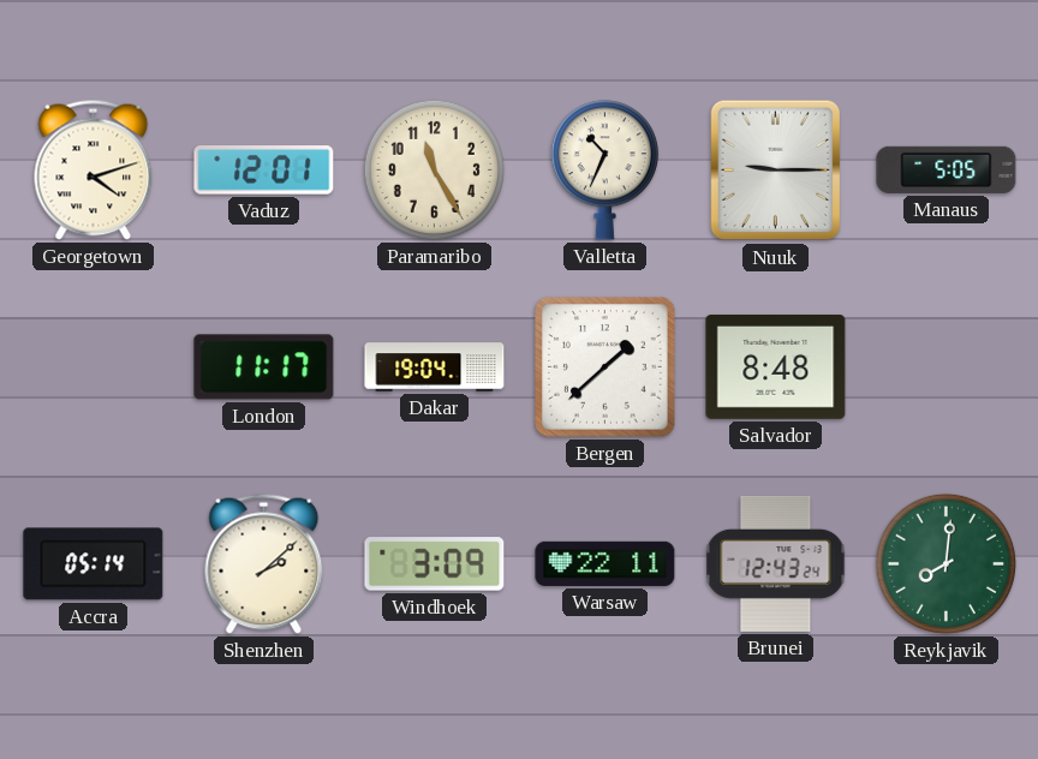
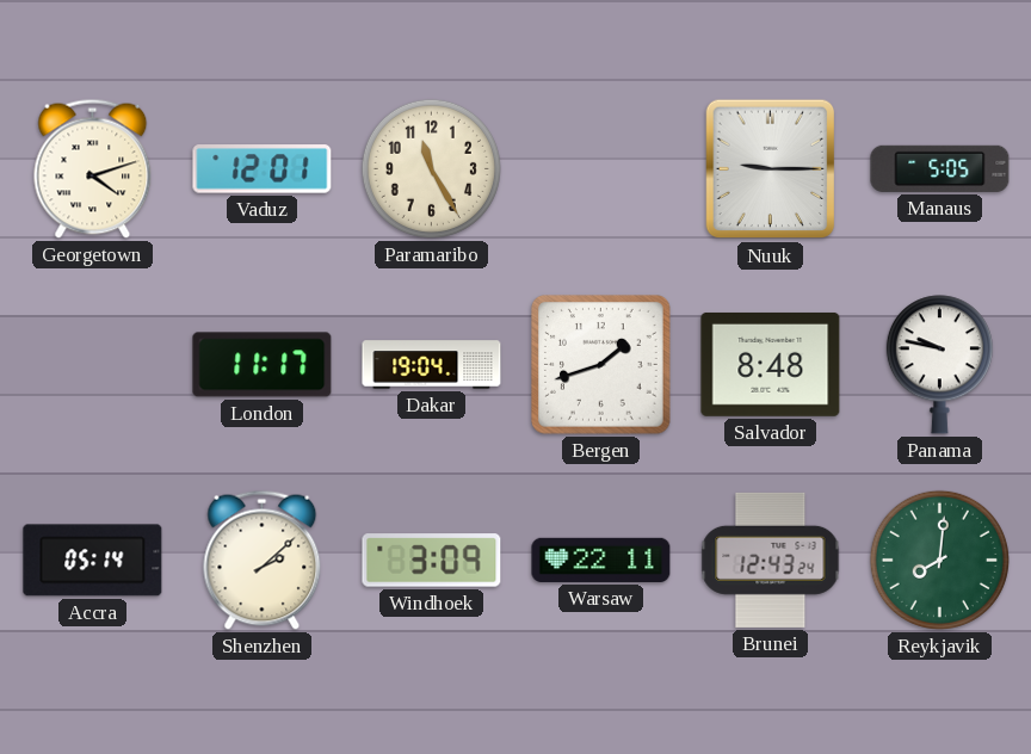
Valletta: 10:34 -> none (604, 171)
Bergen: 1:38 -> 1:42 (601, 365)
Panama: none -> 9:47 (939, 365)
